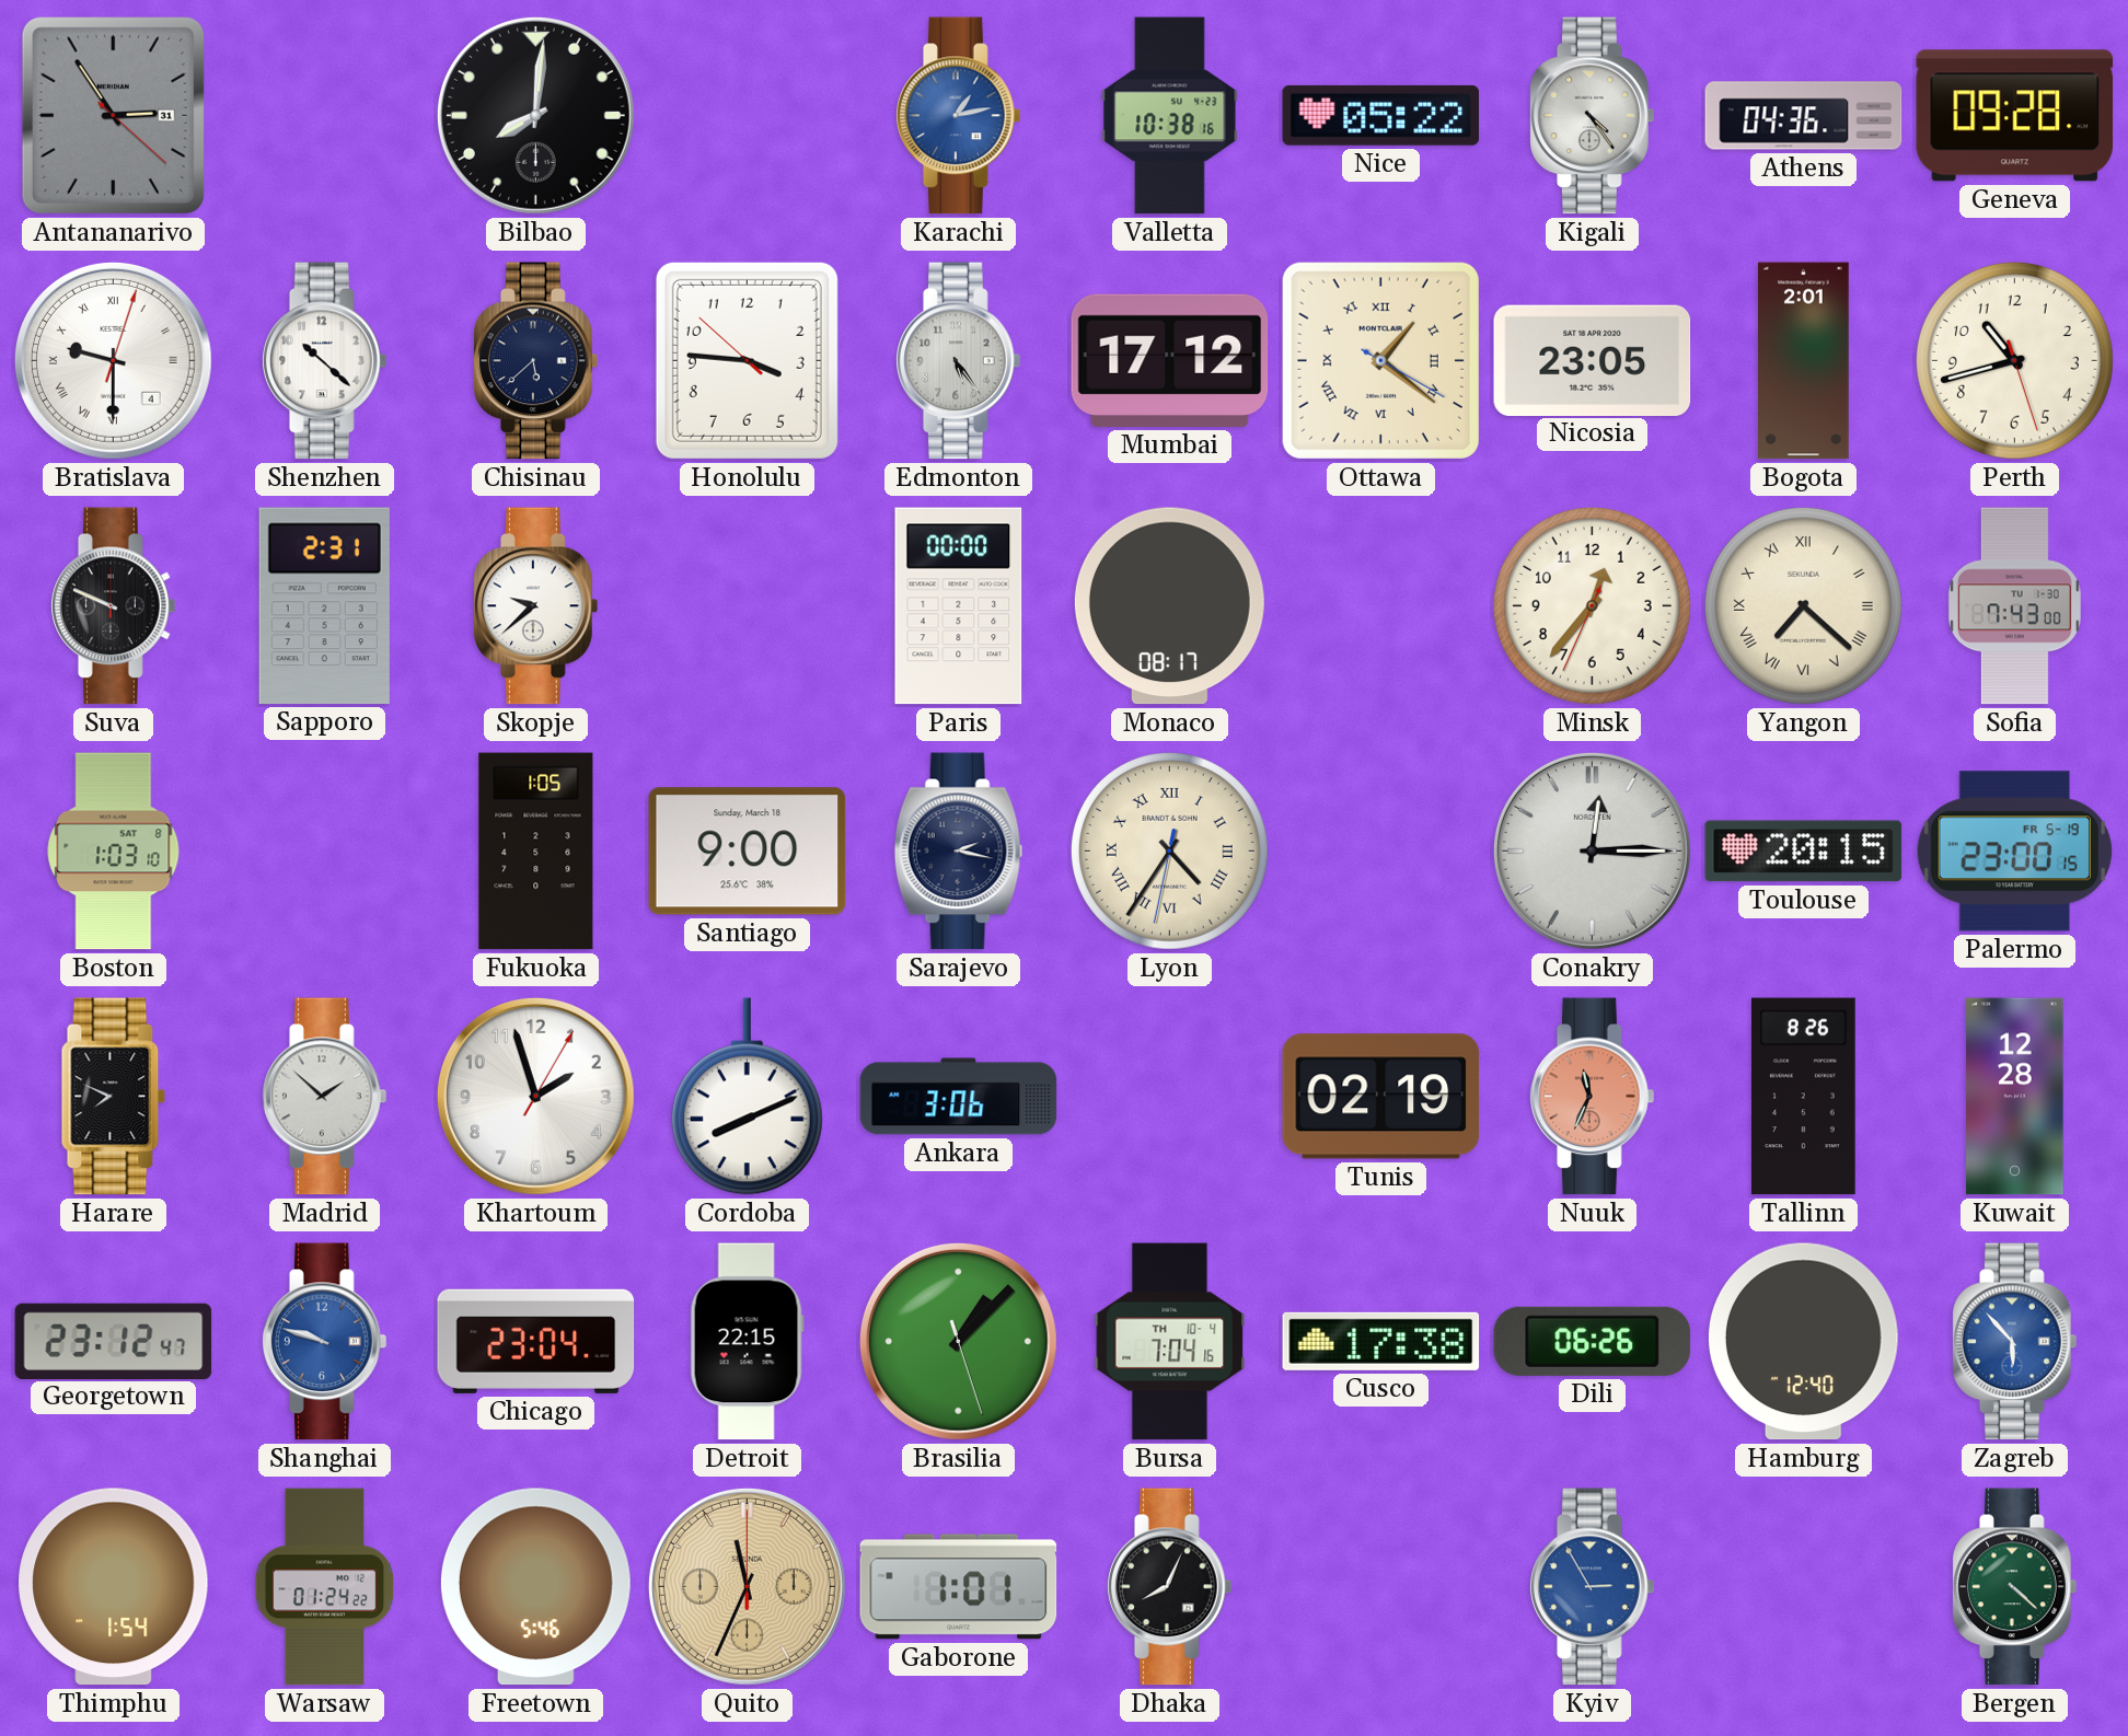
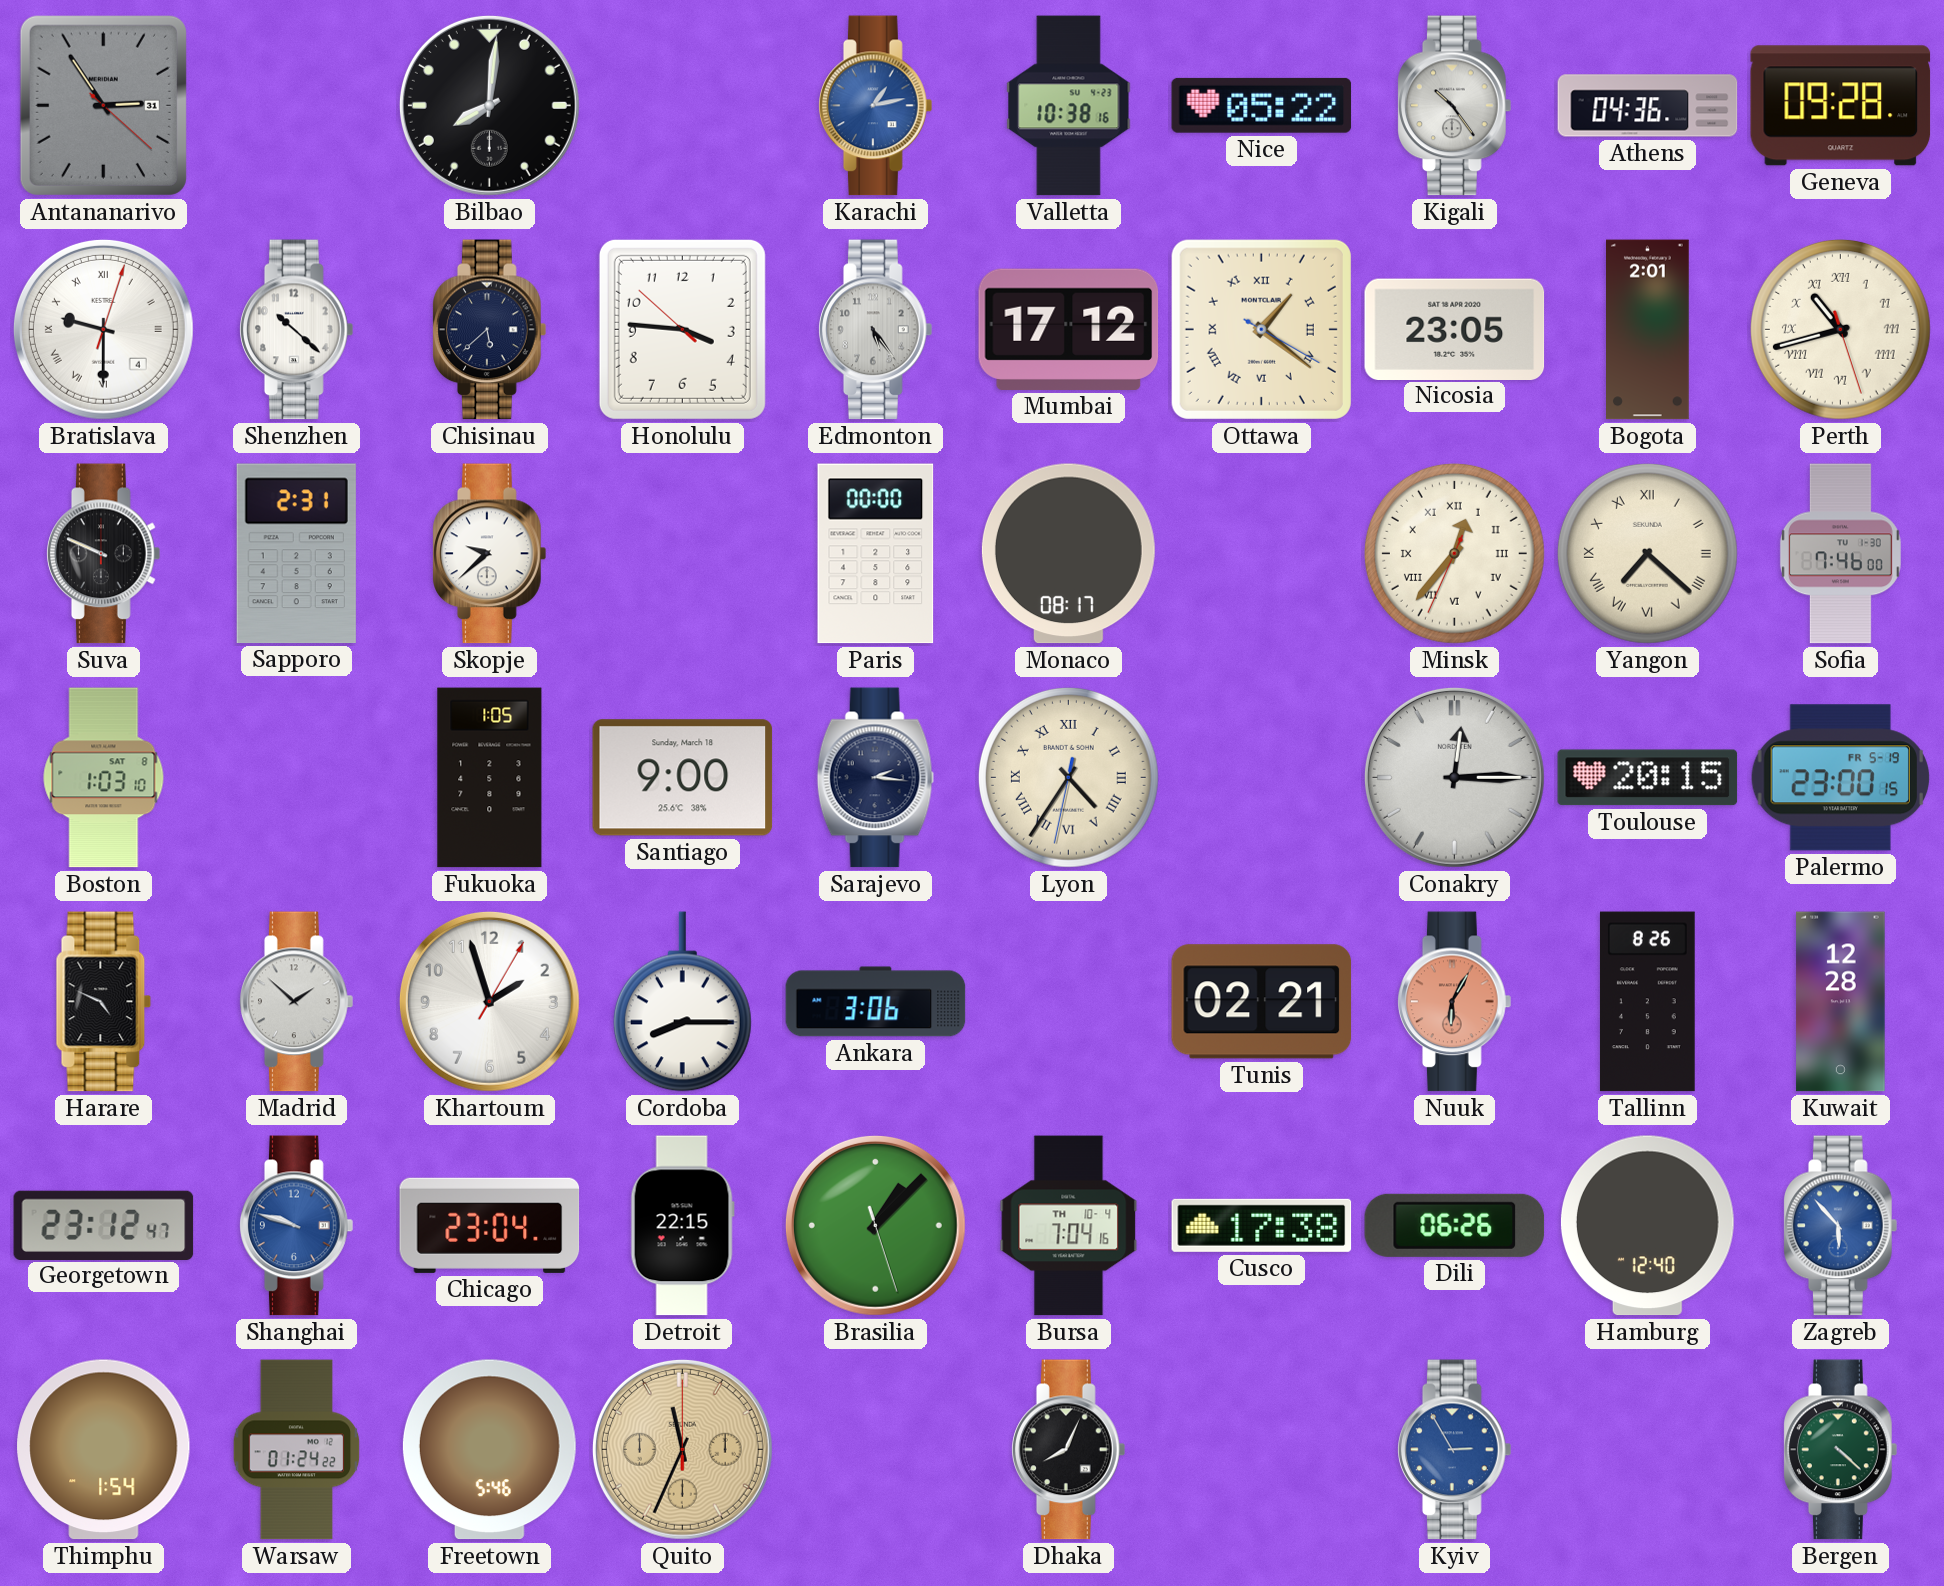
Kigali: 4:24 -> 10:24 (1455, 106)
Perth numerals: Arabic -> Roman (1840, 329)
Minsk numerals: Arabic -> Roman (1454, 553)
Sofia: 7:43 -> 7:46 (1840, 554)
Sarajevo: 2:17 -> 2:16 (876, 778)
Harare: 7:49 -> 4:49 (104, 1002)
Cordoba: 8:11 -> 8:15 (682, 1002)
Tunis: 02:19 -> 02:21 (1262, 1002)
Nuuk: 11:34 -> 6:05 (1455, 1002)
Gaborone: 1:01 -> none (959, 1587)
